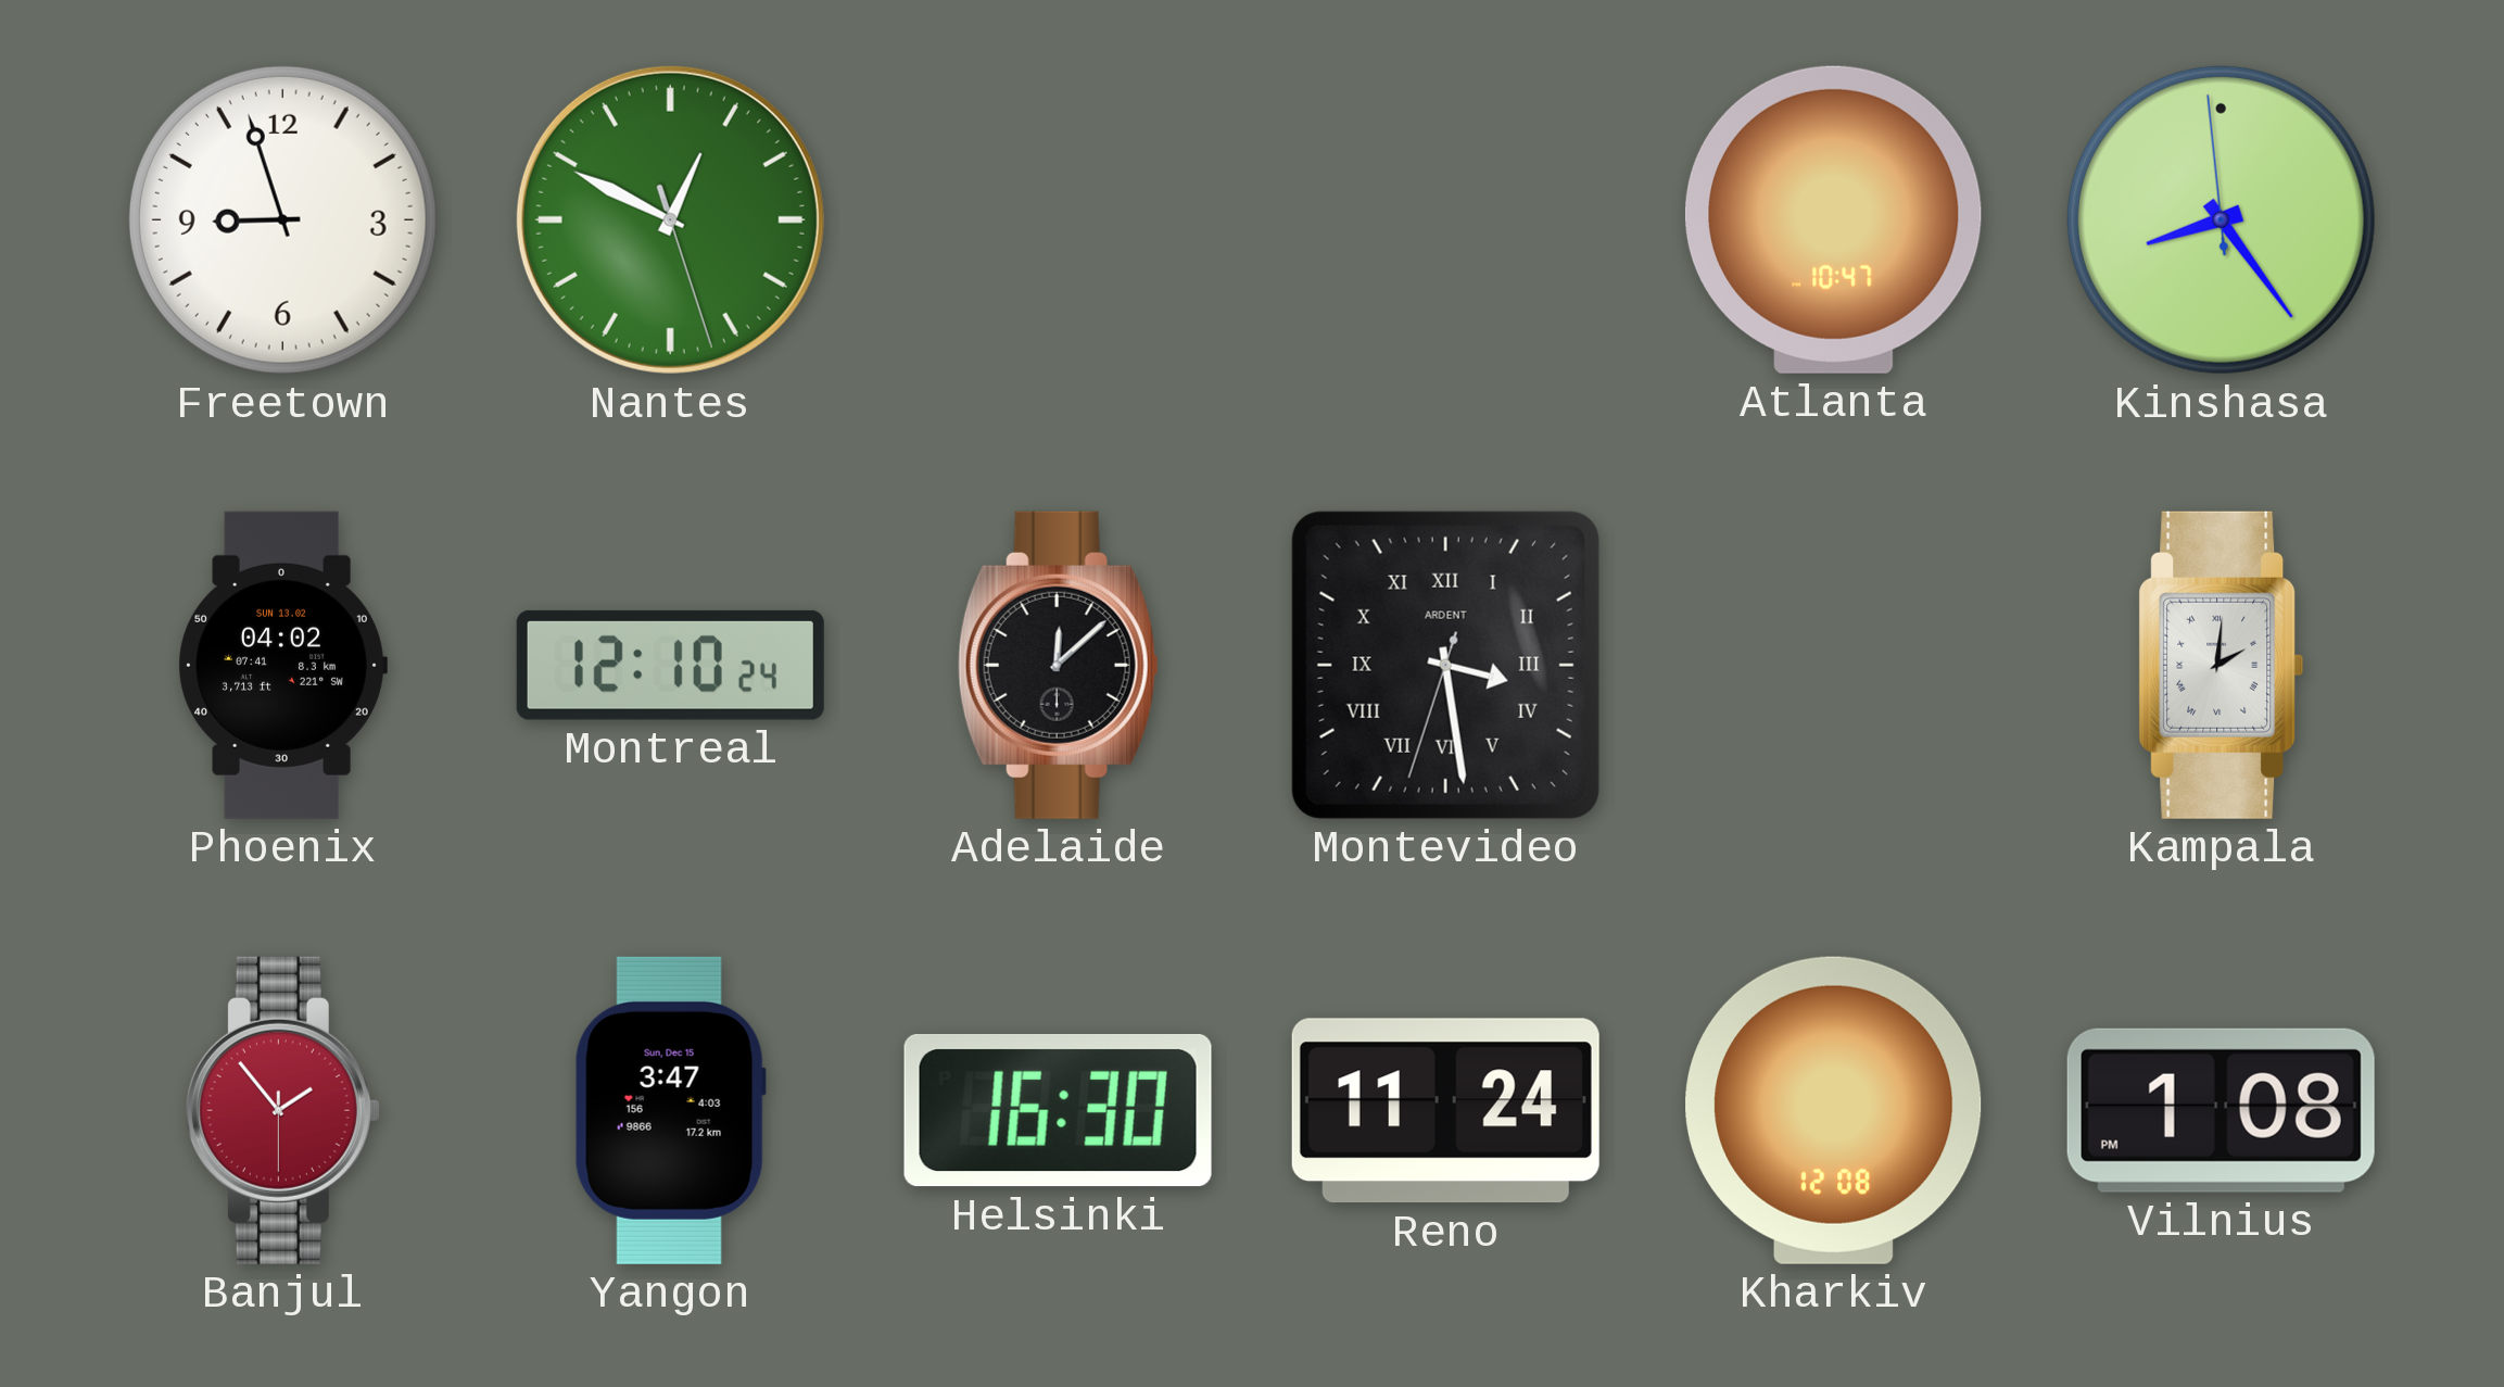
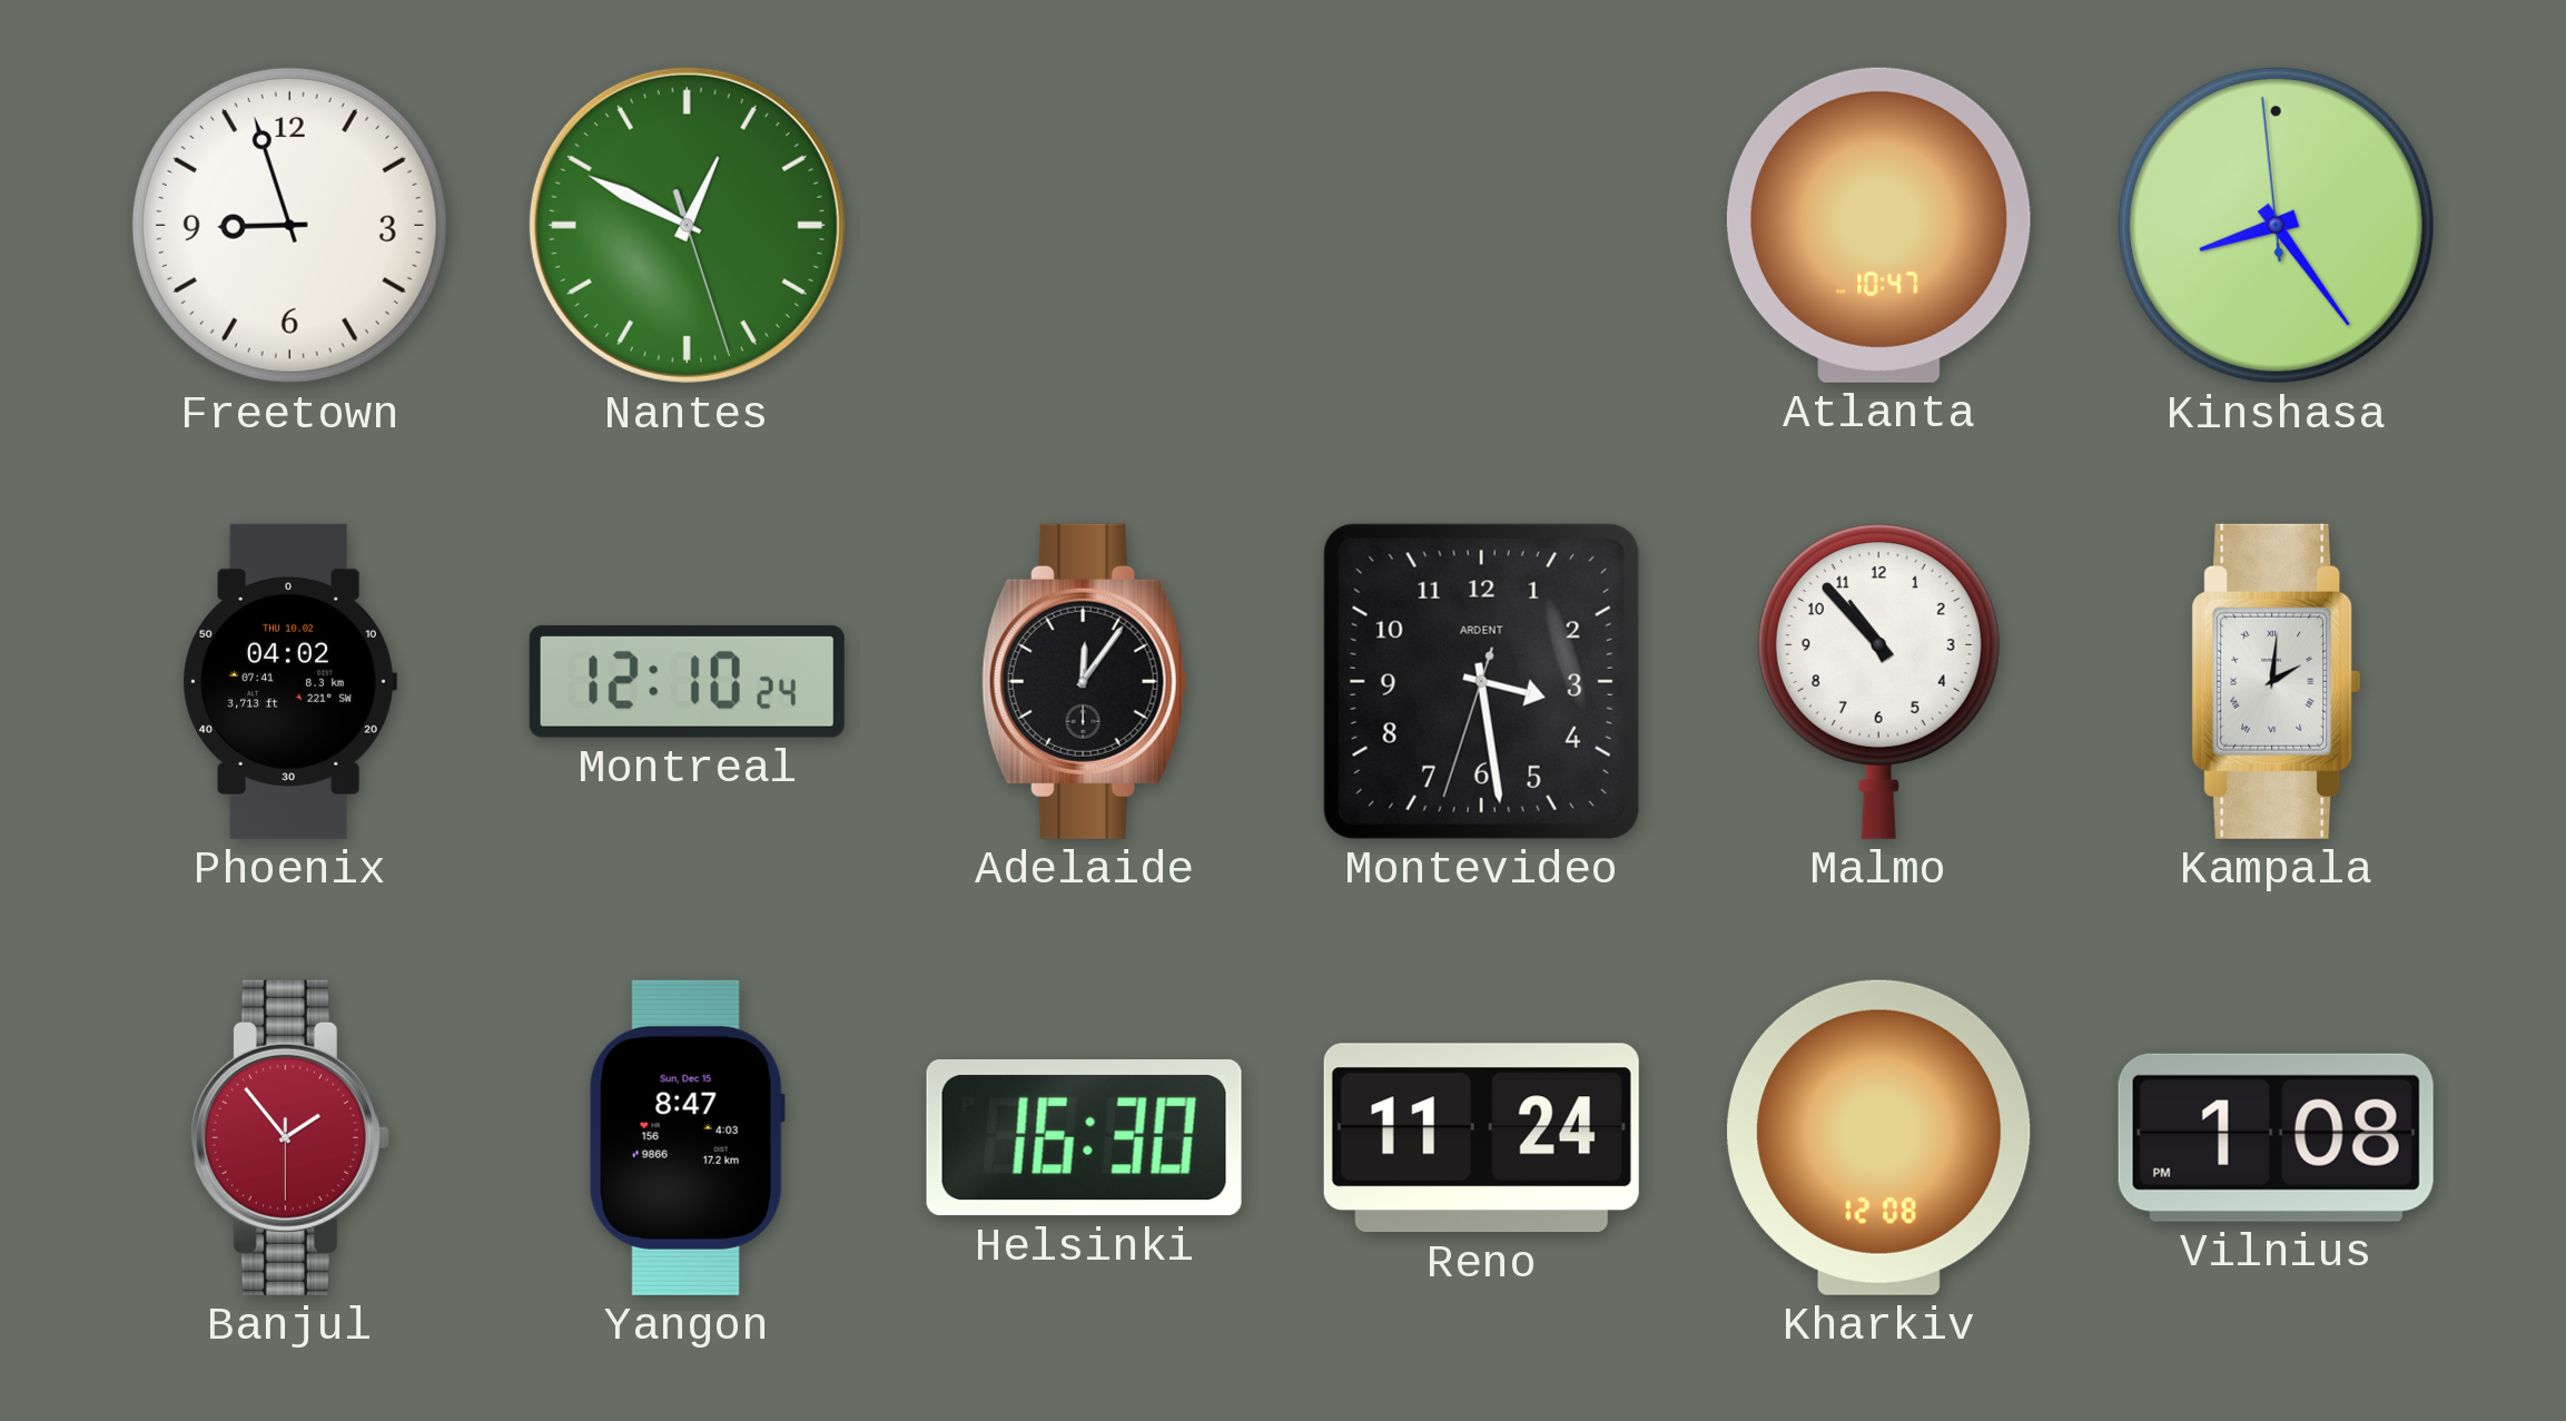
Phoenix date: SUN 13.02 -> THU 10.02 (290, 681)
Adelaide: 12:08 -> 12:06 (1084, 681)
Montevideo numerals: Roman -> Arabic (1481, 681)
Malmo: none -> 10:53 (1878, 681)
Yangon: 3:47 -> 8:47 (687, 1137)
